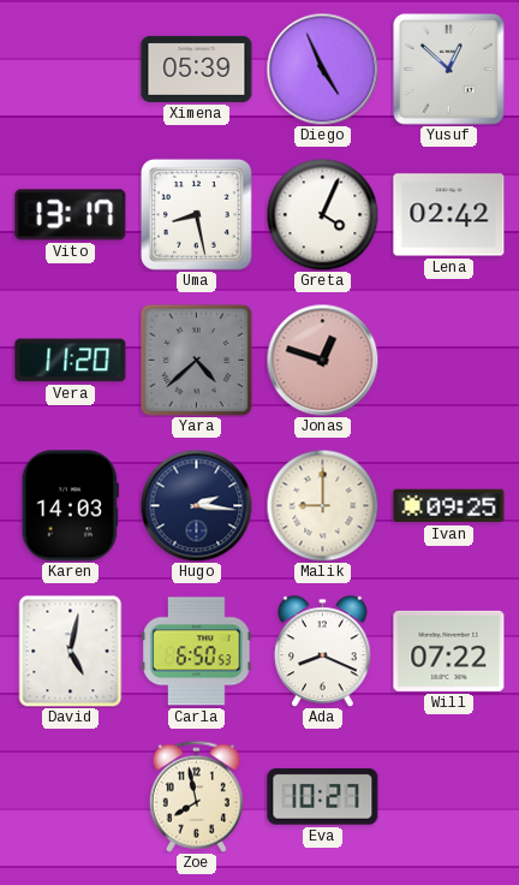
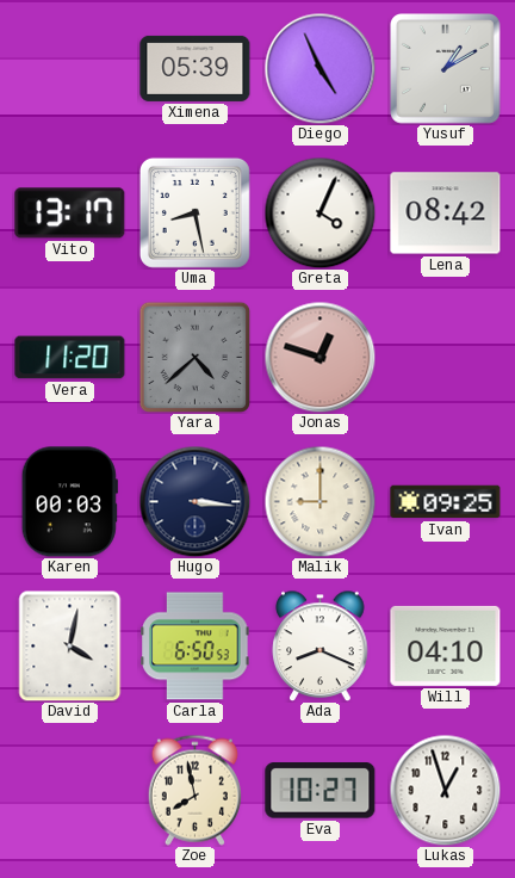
Yusuf: 12:52 -> 1:10 (446, 69)
Lena: 02:42 -> 08:42 (446, 214)
Karen: 14:03 -> 00:03 (69, 502)
Hugo: 2:16 -> 3:16 (194, 501)
David: 5:02 -> 4:02 (70, 645)
Will: 07:22 -> 04:10 (446, 645)
Lukas: none -> 12:57 (445, 790)
